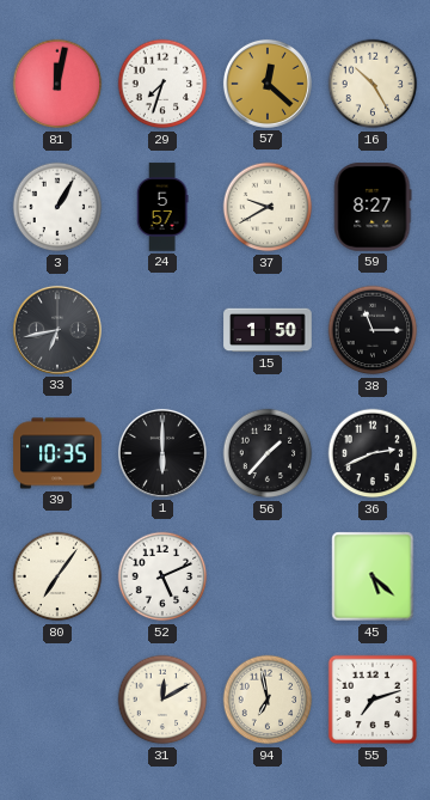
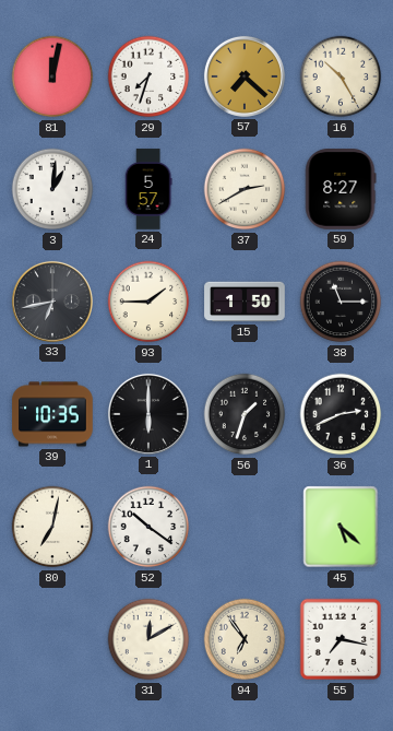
57: 12:22 -> 7:22 (245, 76)
3: 1:05 -> 1:01 (52, 189)
37: 9:40 -> 2:40 (245, 189)
93: none -> 1:45 (148, 302)
56: 1:37 -> 1:33 (245, 414)
80: 7:06 -> 7:02 (52, 527)
52: 5:11 -> 10:21 (148, 527)
94: 6:58 -> 6:54 (245, 639)
55: 7:12 -> 7:17 (341, 639)
